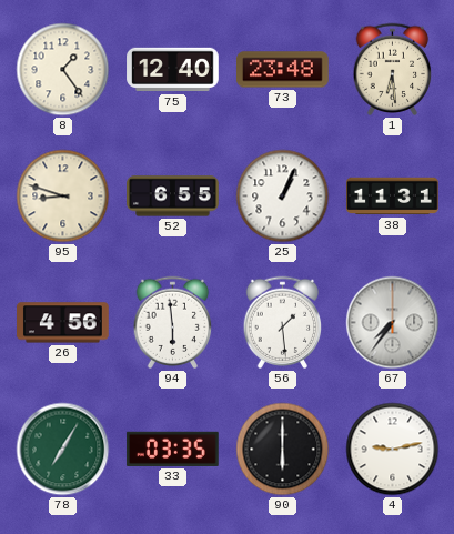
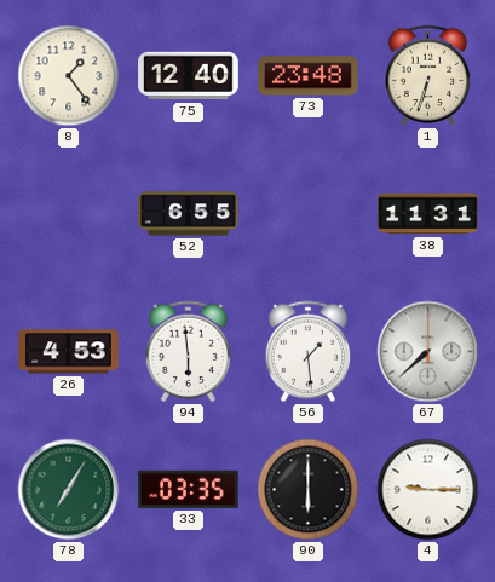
1: 6:29 -> 6:33 (428, 76)
95: 8:48 -> none (63, 197)
25: 1:04 -> none (283, 197)
26: 4:56 -> 4:53 (69, 352)
67: 7:36 -> 7:38 (428, 352)
4: 9:13 -> 9:15 (428, 490)
